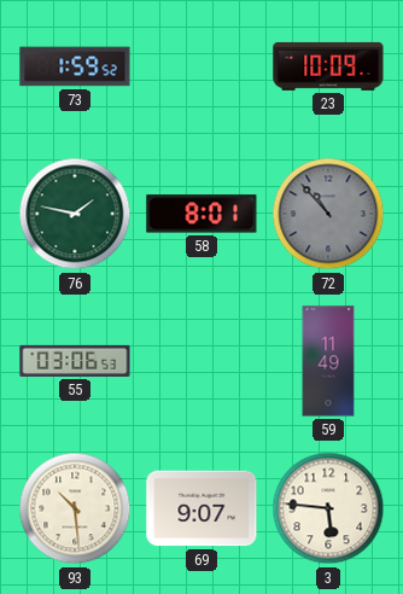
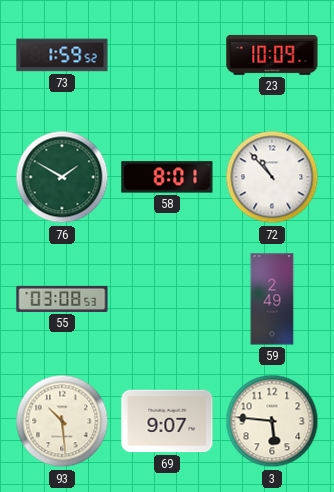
76: 1:47 -> 1:50 (62, 177)
72 dial: grey -> white (272, 177)
55: 03:06 -> 03:08 (62, 299)
59: 11:49 -> 2:49 (272, 299)
